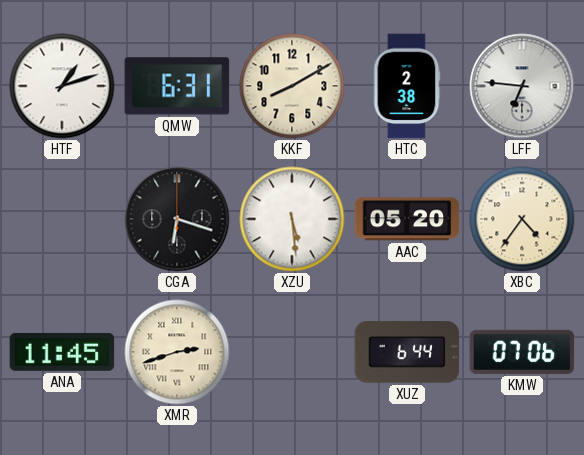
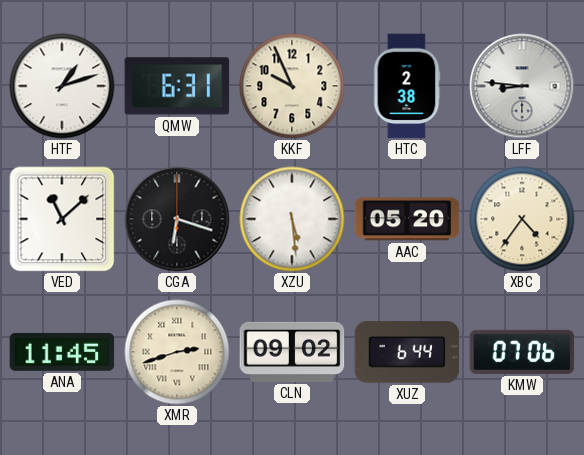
KKF: 8:10 -> 9:56 (292, 86)
LFF: 6:46 -> 8:46 (522, 86)
VED: none -> 11:08 (62, 219)
CLN: none -> 09:02 (292, 352)
